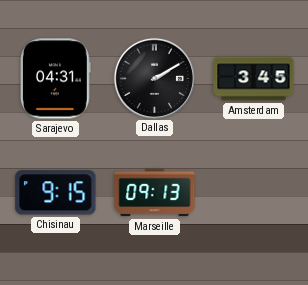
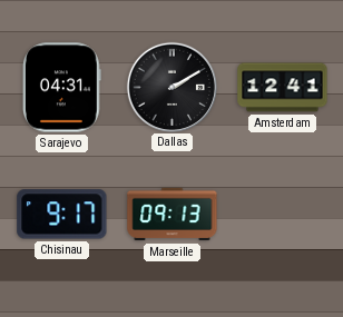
Amsterdam: 3:45 -> 12:41 (283, 88)
Chisinau: 9:15 -> 9:17 (62, 215)
